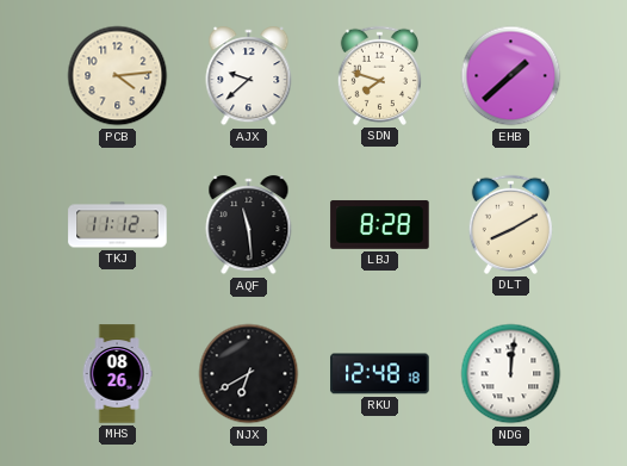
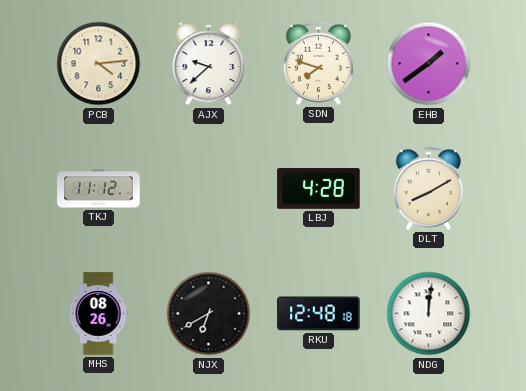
EHB: 1:38 -> 1:39 (429, 64)
AQF: 11:29 -> none (249, 225)
LBJ: 8:28 -> 4:28 (319, 189)
